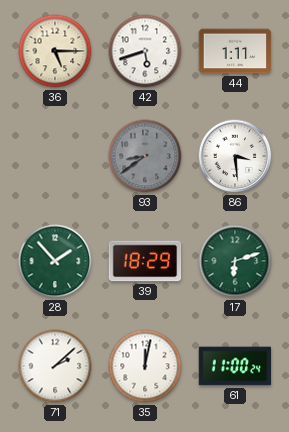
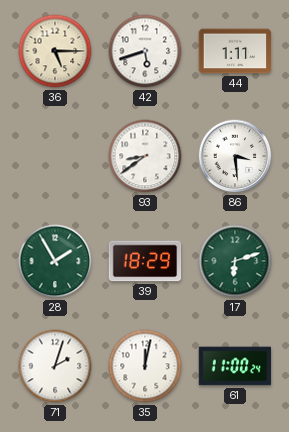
93 dial: grey -> white (145, 156)
28: 1:53 -> 1:55 (55, 261)
71: 2:08 -> 2:03 (55, 366)
